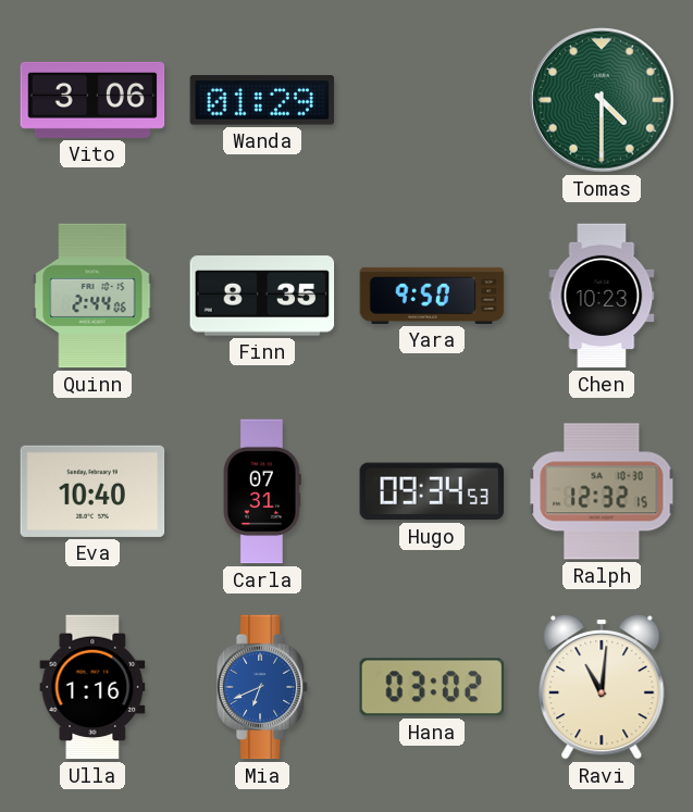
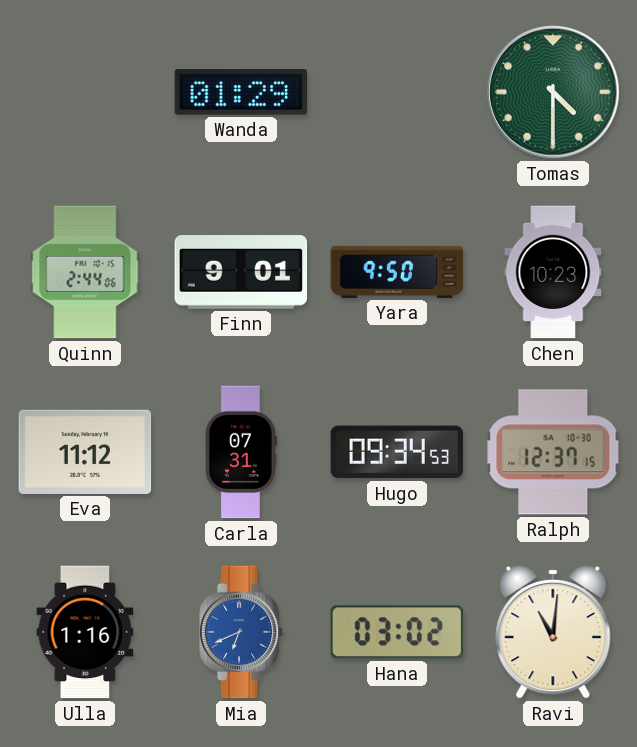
Vito: 3:06 -> none (92, 100)
Finn: 8:35 -> 9:01 (241, 272)
Eva: 10:40 -> 11:12 (85, 452)
Ralph: 12:32 -> 12:37 (553, 452)
